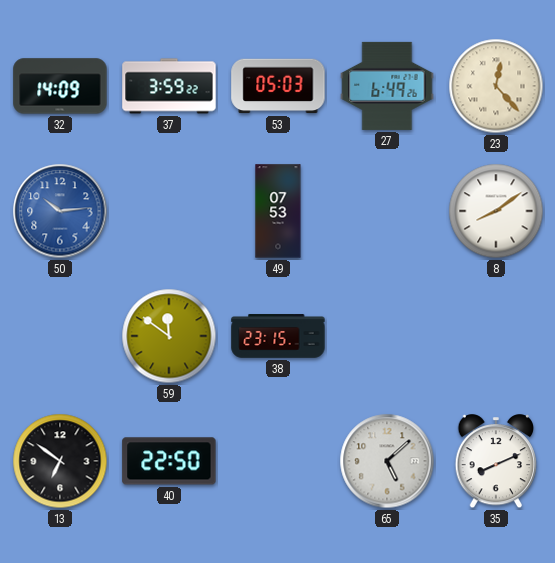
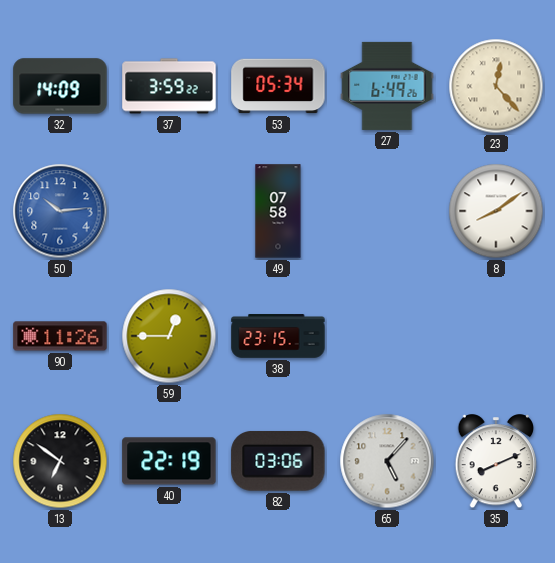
53: 05:03 -> 05:34 (278, 86)
49: 07:53 -> 07:58 (278, 211)
90: none -> 11:26 (60, 336)
59: 11:51 -> 12:45 (169, 336)
40: 22:50 -> 22:19 (169, 461)
82: none -> 03:06 (278, 461)
65: 5:08 -> 5:07 (387, 461)
